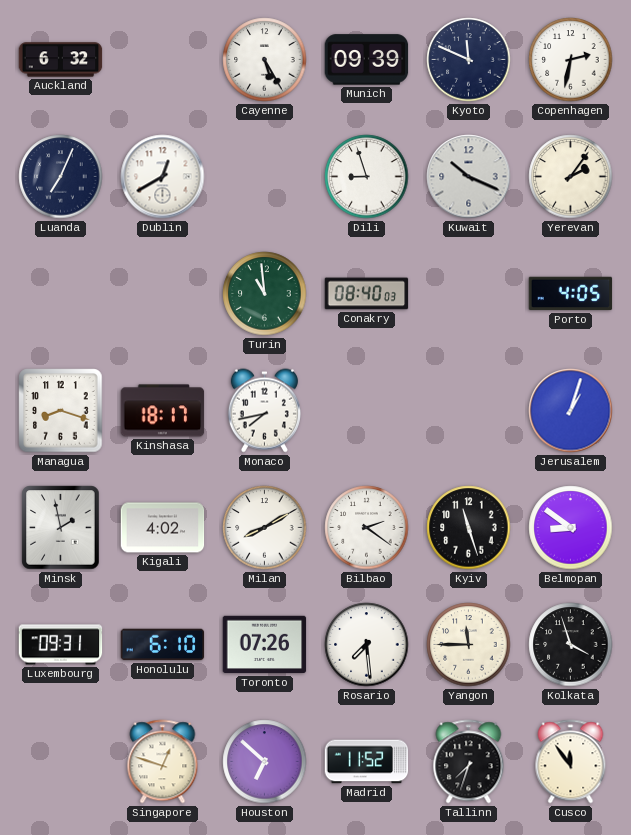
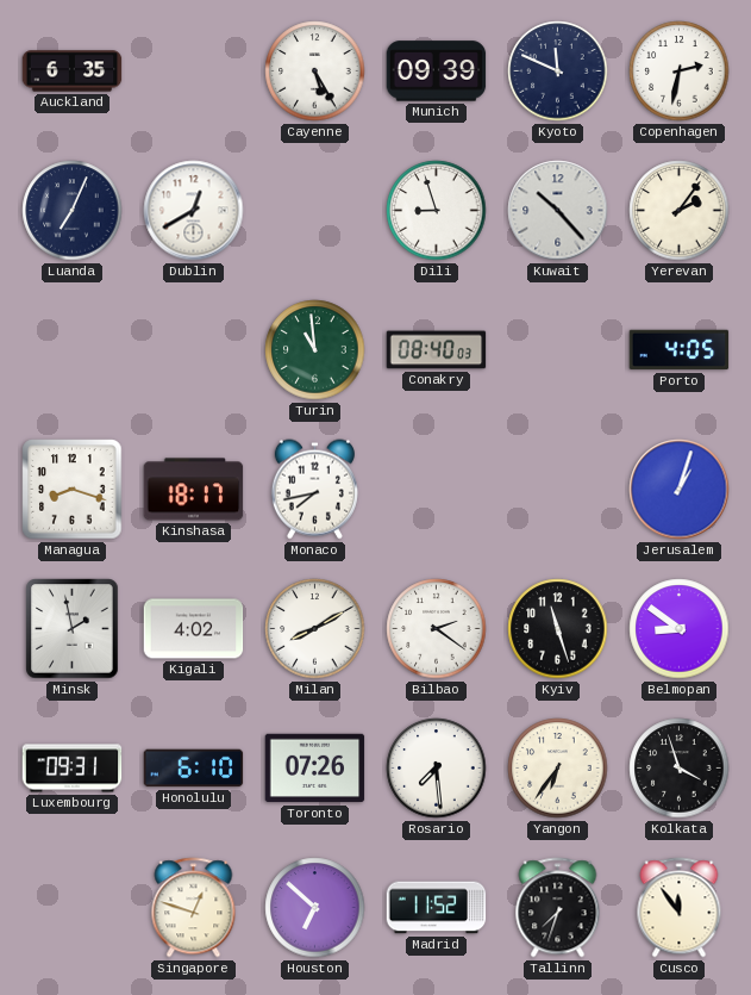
Auckland: 6:32 -> 6:35 (73, 71)
Kuwait: 10:19 -> 10:23 (558, 211)
Yangon: 11:45 -> 6:36 (558, 769)
